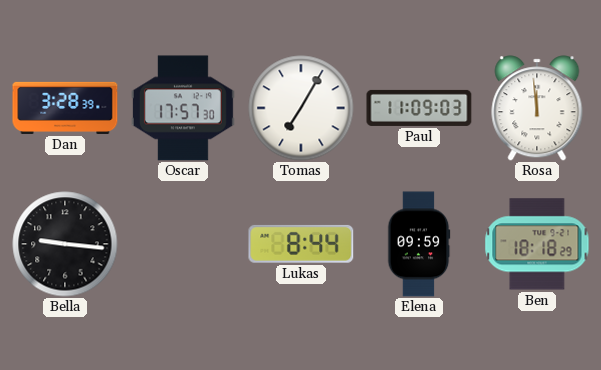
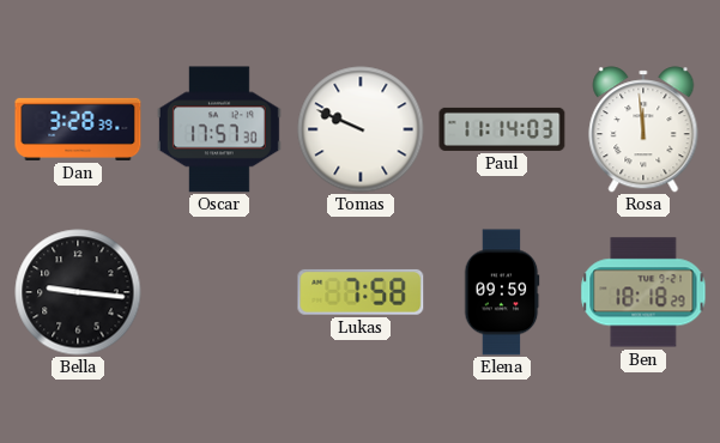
Tomas: 7:05 -> 9:49 (361, 129)
Paul: 11:09 -> 11:14 (502, 129)
Lukas: 8:44 -> 7:58 (361, 292)
